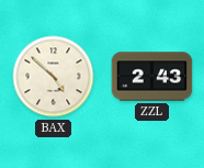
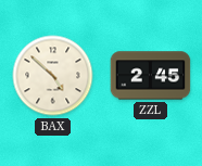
ZZL: 2:43 -> 2:45 (151, 76)
